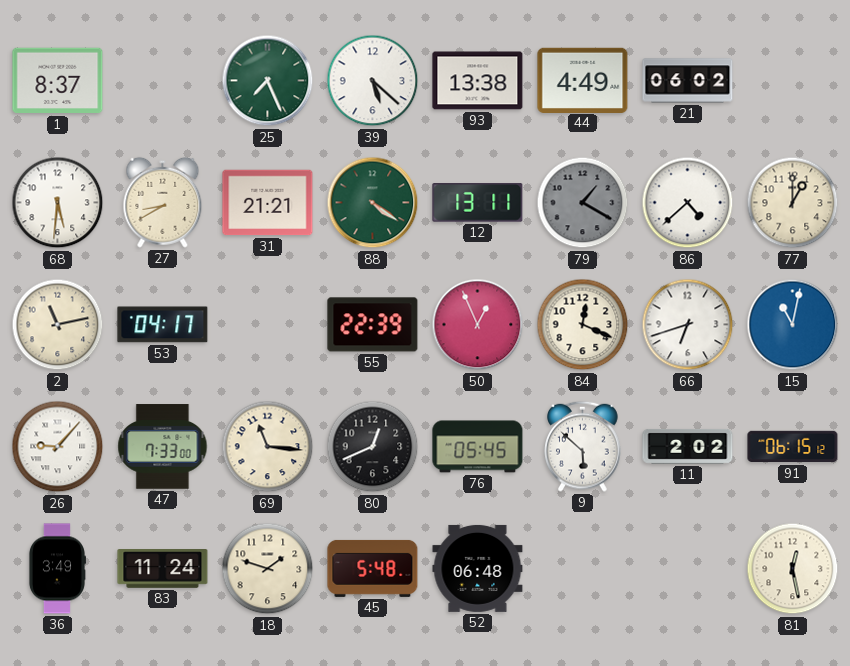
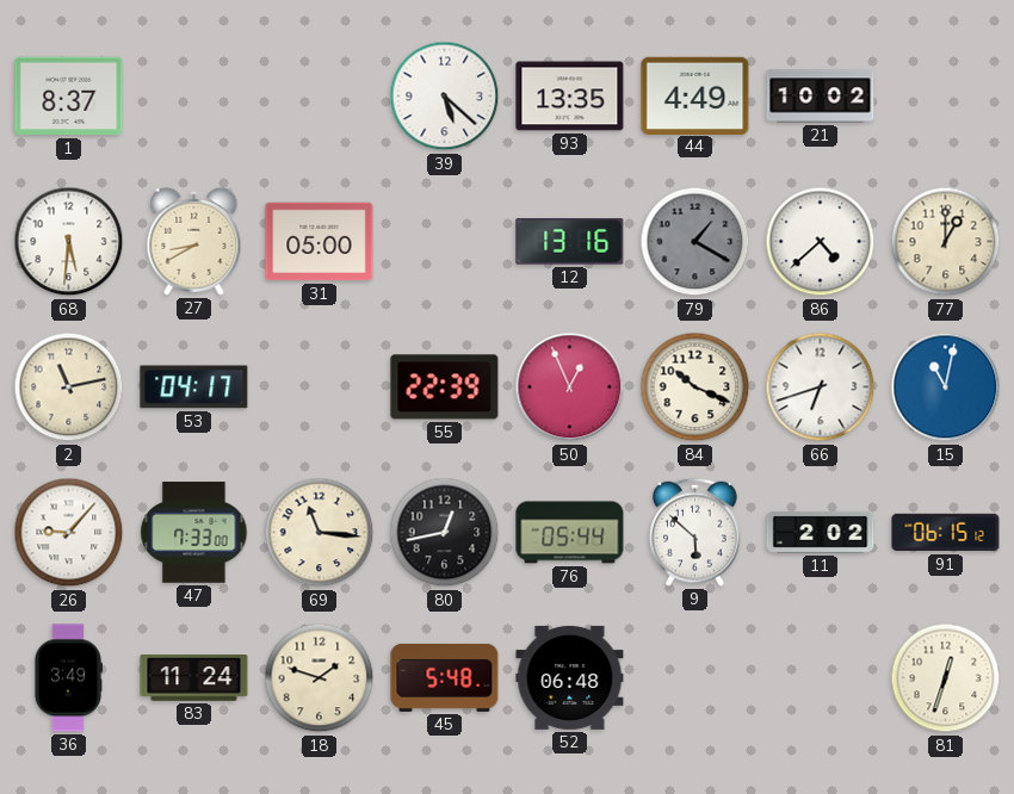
25: 7:26 -> none (268, 81)
93: 13:38 -> 13:35 (570, 97)
21: 06:02 -> 10:02 (821, 97)
31: 21:21 -> 05:00 (320, 242)
88: 4:21 -> none (373, 203)
12: 13:11 -> 13:16 (570, 242)
84: 12:19 -> 10:19 (695, 387)
80: 12:41 -> 12:43 (445, 533)
76: 05:45 -> 05:44 (570, 533)
81: 12:28 -> 12:33 (946, 678)
